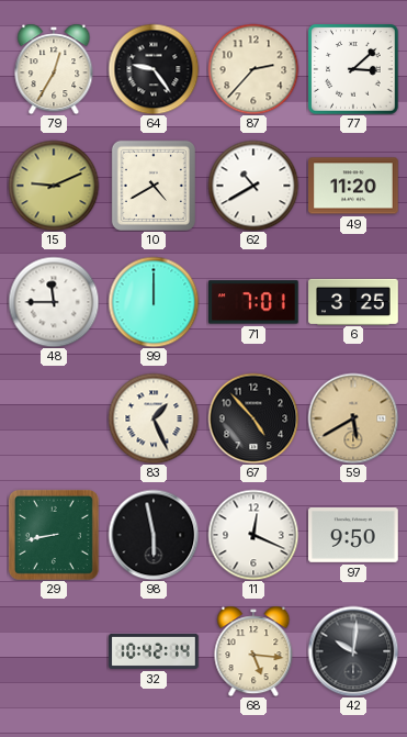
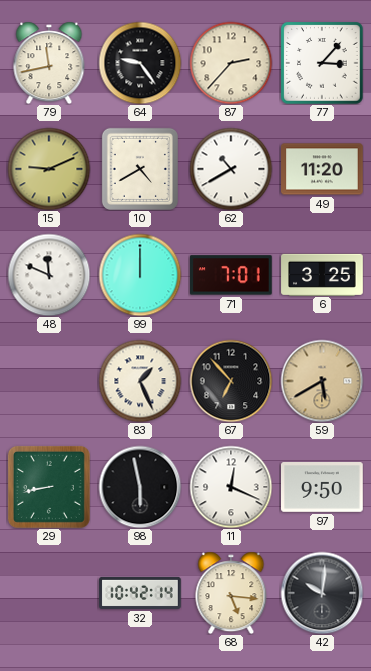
79: 12:35 -> 11:43 (49, 63)
77: 3:08 -> 3:07 (322, 63)
48: 11:45 -> 11:49 (49, 275)
67: 4:53 -> 6:53 (231, 381)
